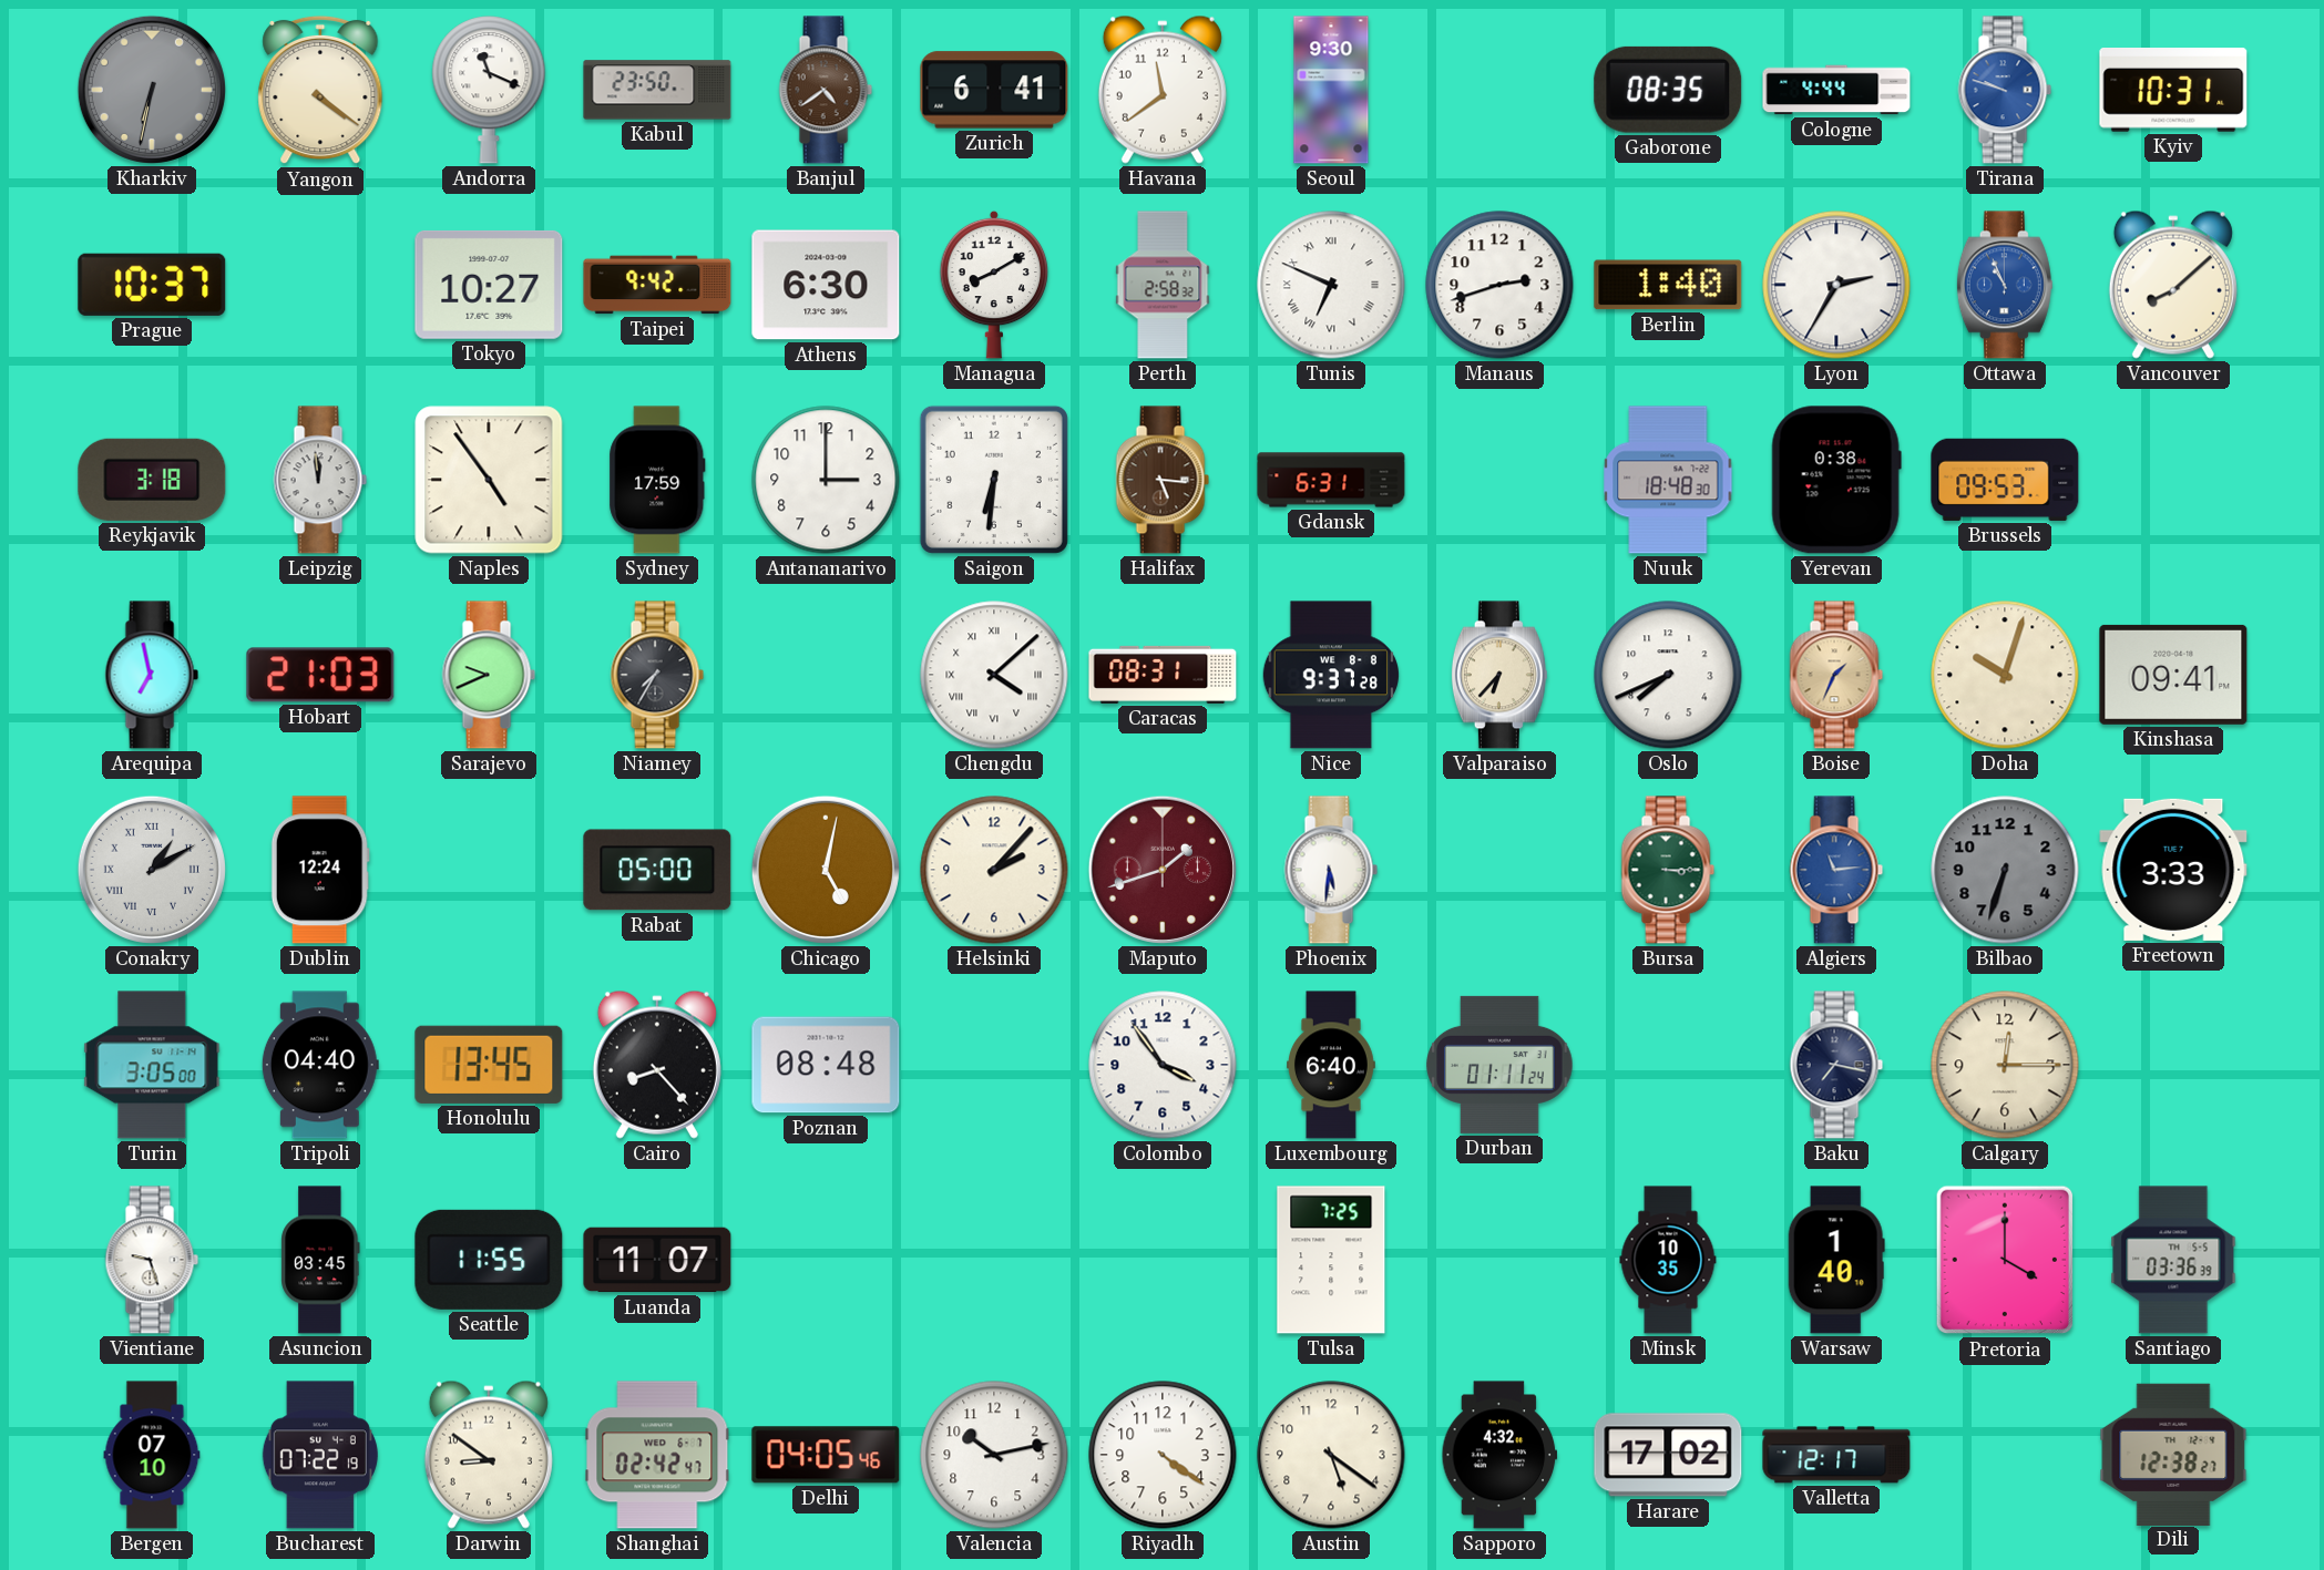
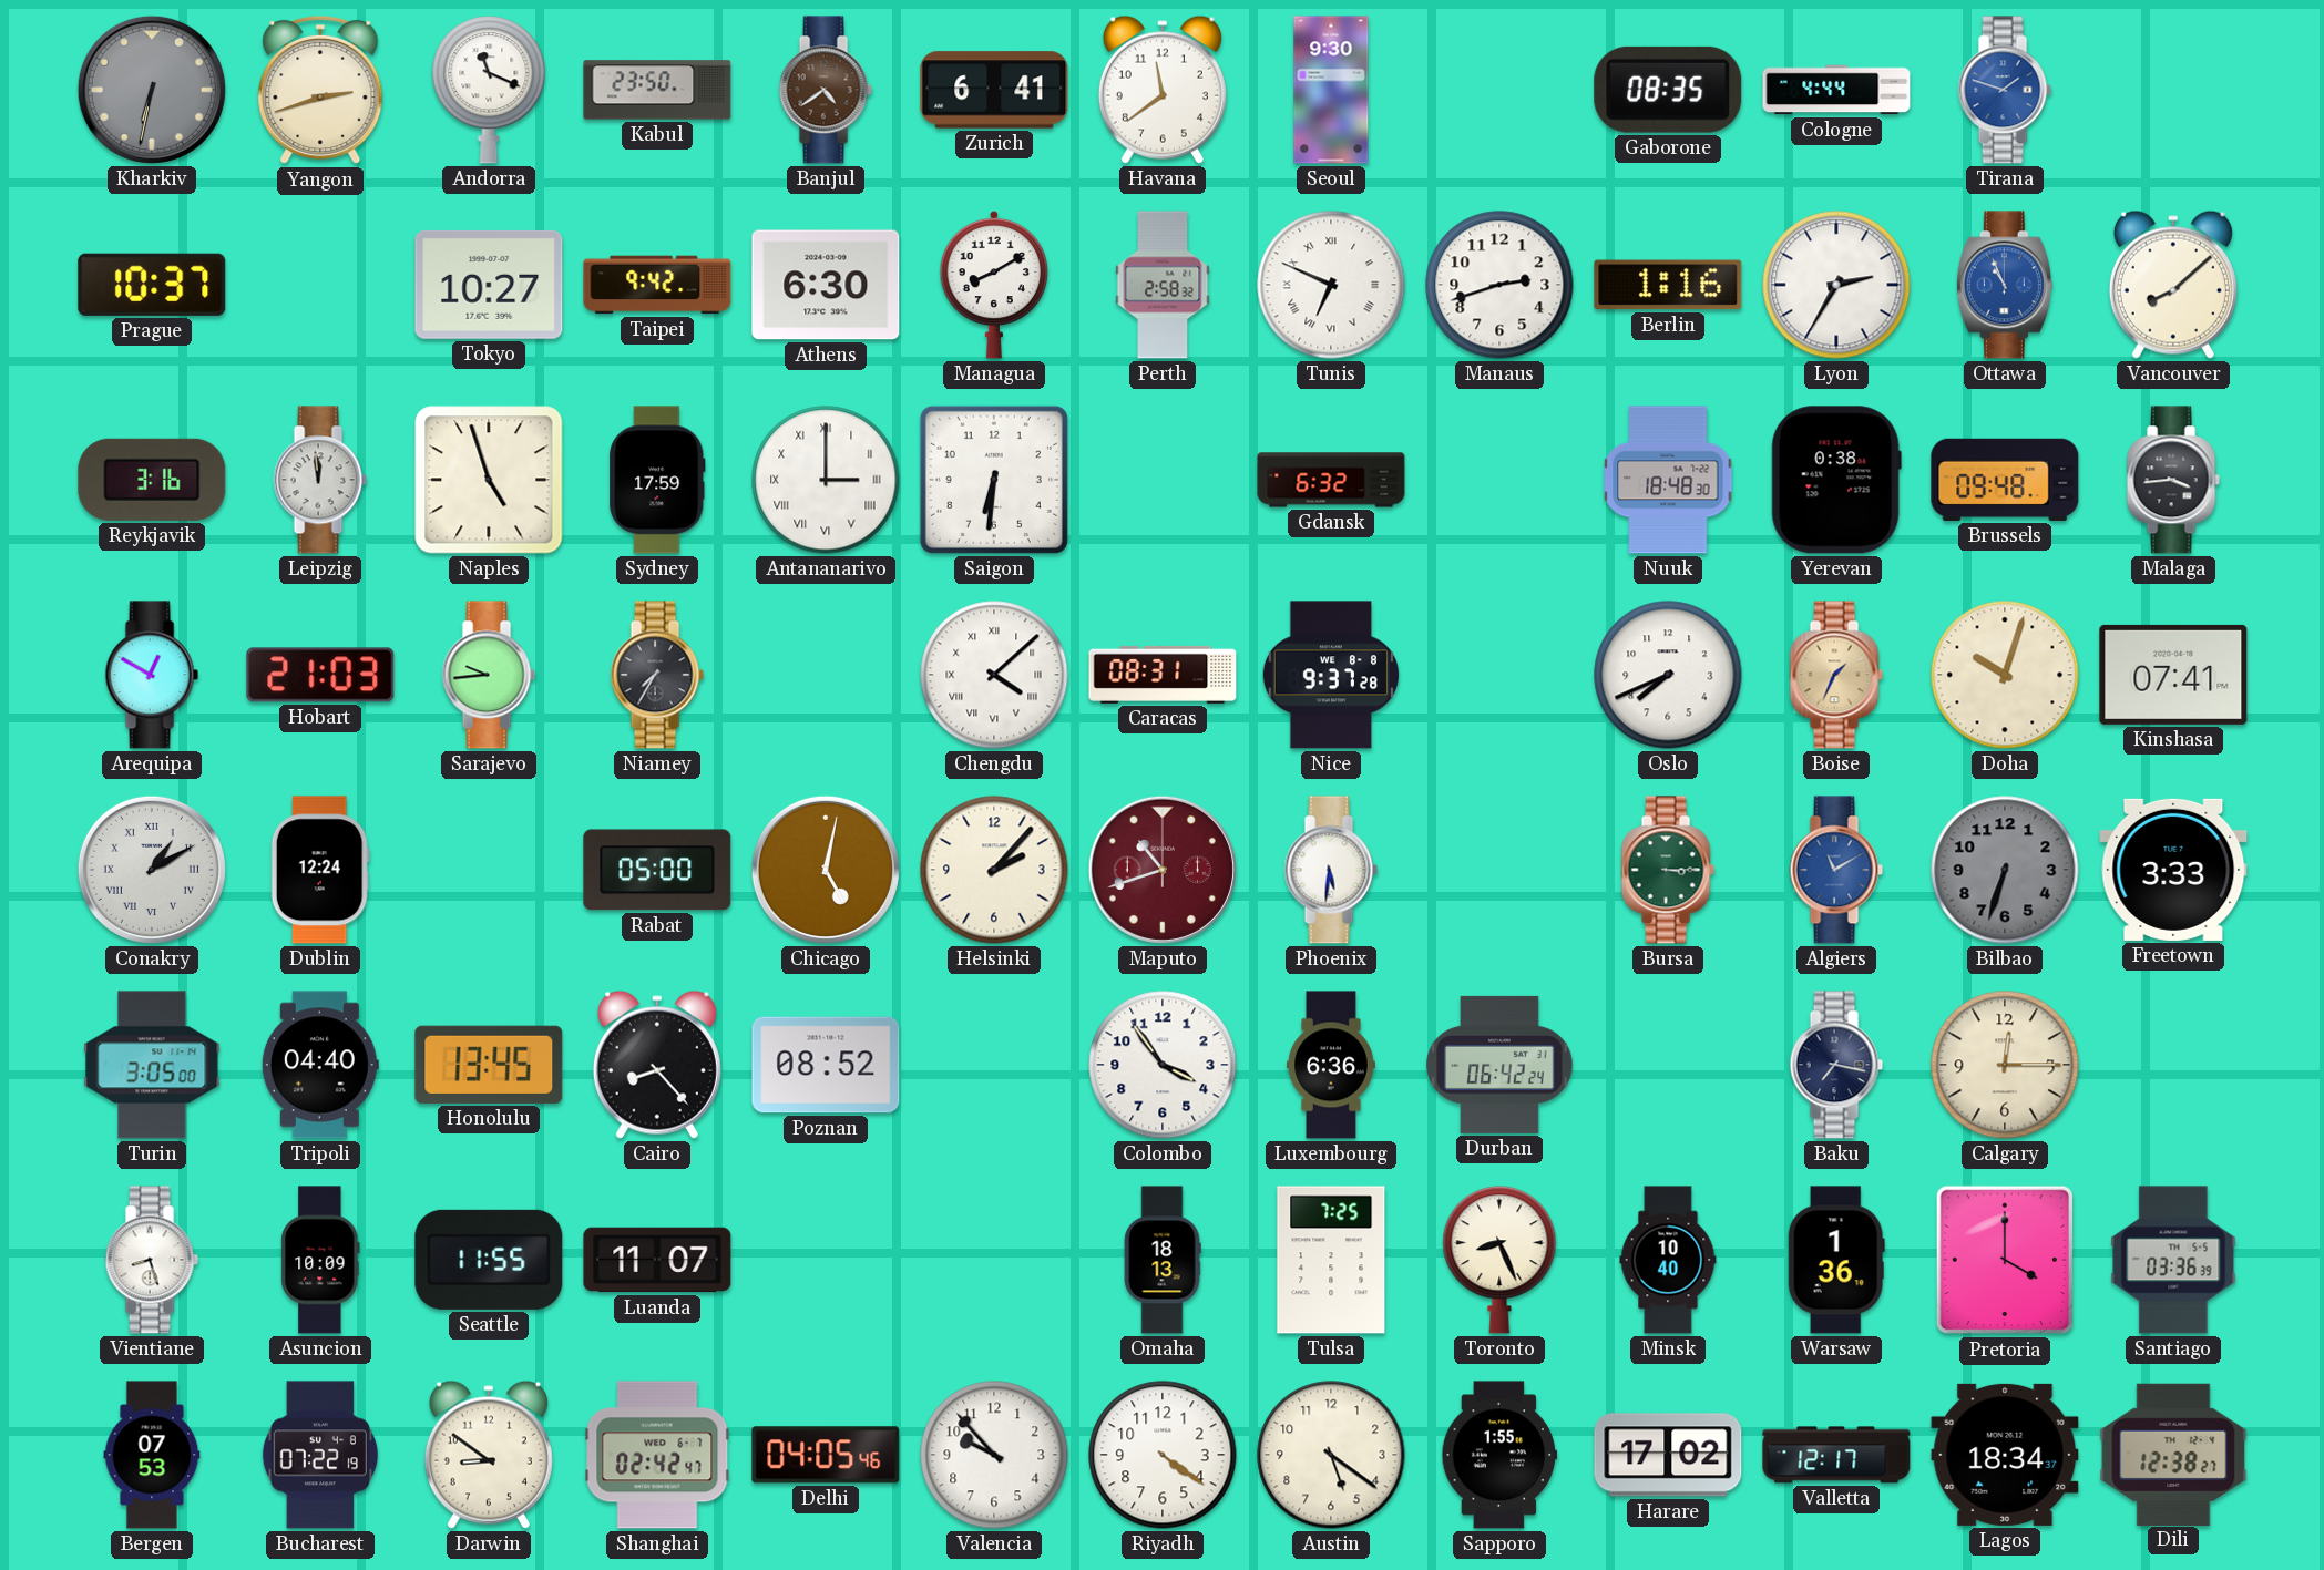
Yangon: 4:21 -> 2:42 (320, 90)
Tirana: 9:48 -> 1:48 (2005, 90)
Kyiv: 10:31 -> none (2173, 91)
Berlin: 1:40 -> 1:16 (1668, 285)
Reykjavik: 3:18 -> 3:16 (152, 480)
Naples: 4:54 -> 4:57 (489, 480)
Antananarivo numerals: Arabic -> Roman (826, 480)
Halifax: 5:16 -> none (1163, 480)
Gdansk: 6:31 -> 6:32 (1331, 480)
Brussels: 09:53 -> 09:48 (2005, 480)
Malaga: none -> 3:44 (2173, 480)
Arequipa: 6:58 -> 12:50 (152, 675)
Sarajevo: 9:41 -> 9:44 (489, 675)
Valparaiso: 6:37 -> none (1499, 675)
Kinshasa: 09:41 -> 07:41 (2173, 675)
Maputo: 1:42 -> 10:42 (1163, 870)
Algiers: 11:14 -> 11:10 (1836, 870)
Poznan: 08:48 -> 08:52 (826, 1065)
Luxembourg: 6:40 -> 6:36 (1332, 1065)
Durban: 01:11 -> 06:42 (1499, 1065)
Vientiane: 9:27 -> 8:27 (152, 1260)
Asuncion: 03:45 -> 10:09 (320, 1260)
Omaha: none -> 18:13 (1163, 1260)
Toronto: none -> 8:26 (1499, 1260)
Minsk: 10:35 -> 10:40 (1668, 1260)
Warsaw: 1:40 -> 1:36 (1836, 1260)
Bergen: 07:10 -> 07:53 (152, 1455)
Valencia: 10:13 -> 9:53 (994, 1455)
Sapporo: 4:32 -> 1:55 (1499, 1455)
Lagos: none -> 18:34 (2005, 1455)
